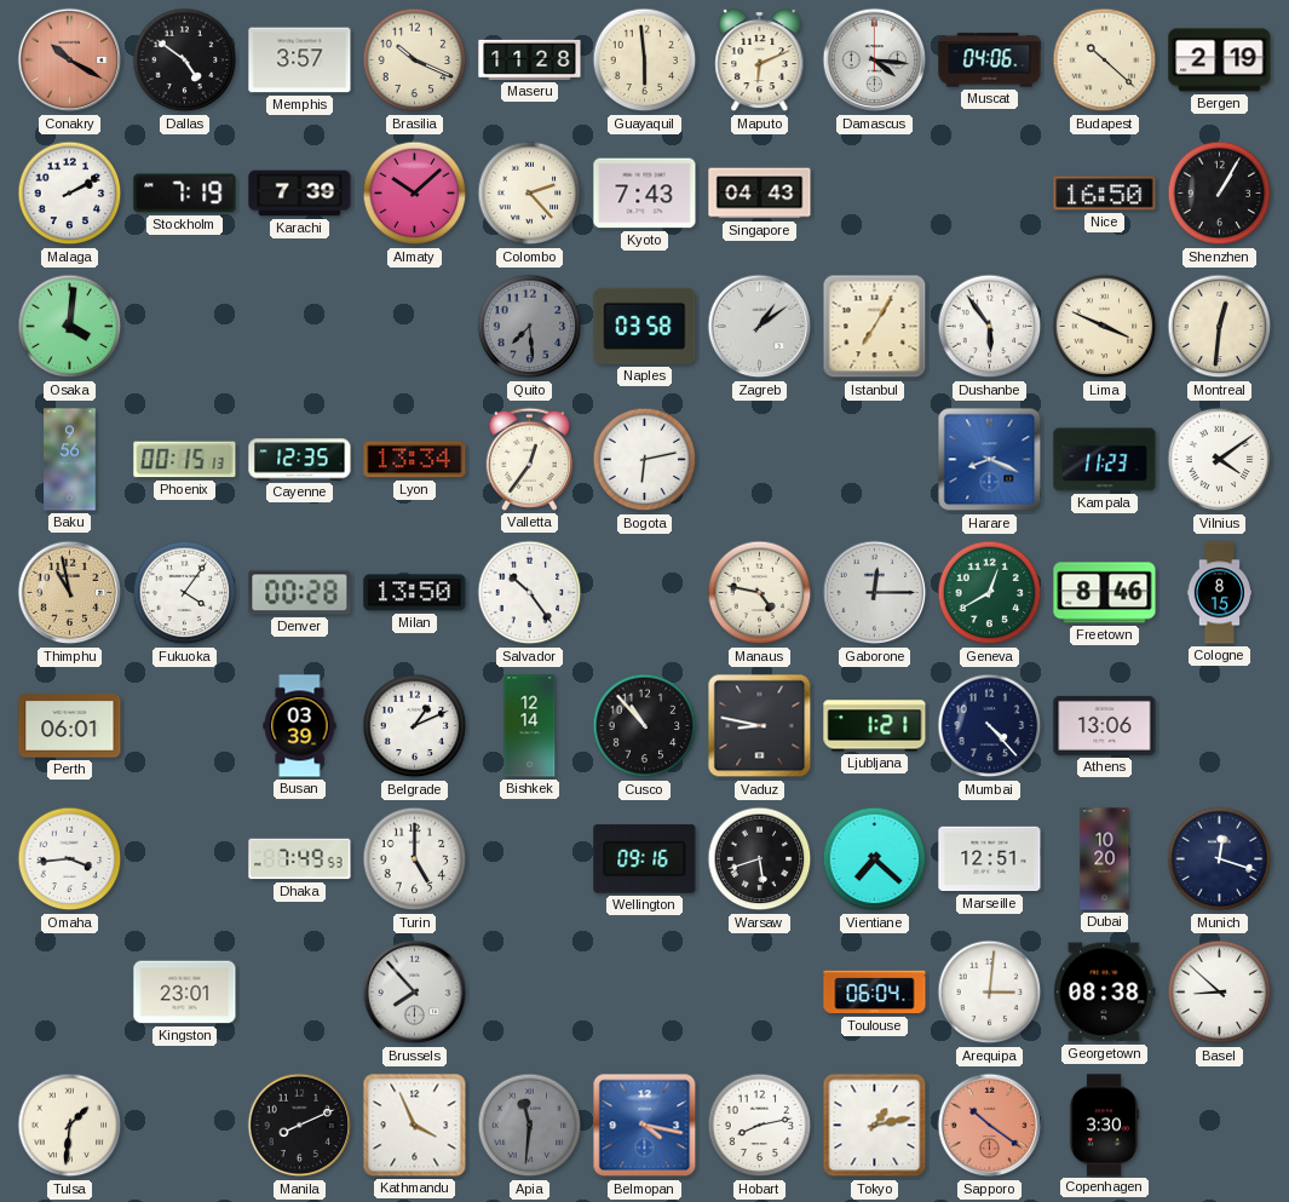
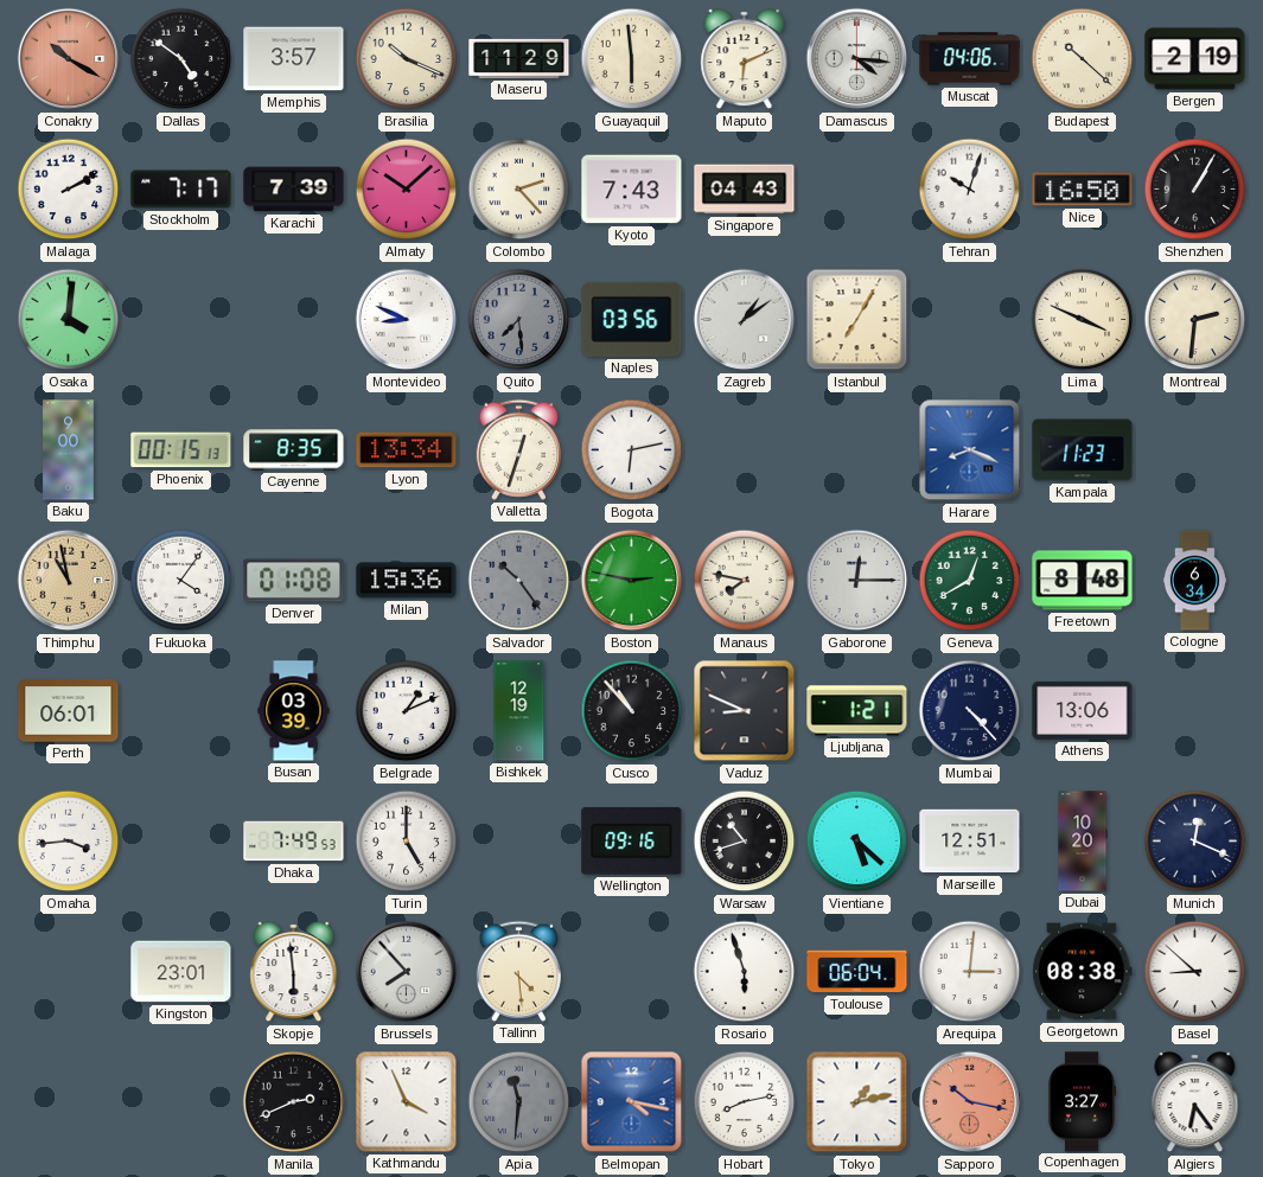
Maseru: 11:28 -> 11:29 (519, 58)
Stockholm: 7:19 -> 7:17 (181, 190)
Tehran: none -> 10:03 (970, 190)
Montevideo: none -> 8:49 (407, 320)
Naples: 03:58 -> 03:56 (632, 319)
Dushanbe: 5:54 -> none (990, 327)
Montreal: 12:31 -> 2:31 (1195, 320)
Baku: 9:56 -> 9:00 (69, 450)
Cayenne: 12:35 -> 8:35 (294, 450)
Valletta: 12:36 -> 12:33 (518, 449)
Vilnius: 4:09 -> none (1220, 460)
Denver: 00:28 -> 01:08 (294, 581)
Milan: 13:50 -> 15:36 (407, 581)
Salvador dial: white -> grey (519, 581)
Boston: none -> 2:47 (632, 581)
Manaus: 4:47 -> 7:47 (745, 581)
Freetown: 8:46 -> 8:48 (1083, 581)
Cologne: 8:15 -> 6:34 (1195, 581)
Bishkek: 12:14 -> 12:19 (519, 711)
Vaduz: 8:47 -> 8:49 (745, 711)
Warsaw: 5:42 -> 10:42 (745, 842)
Vientiane: 7:22 -> 5:22 (857, 842)
Munich: 12:18 -> 12:19 (1195, 842)
Skopje: none -> 5:59 (294, 972)
Tallinn: none -> 4:29 (518, 971)
Rosario: none -> 5:57 (745, 972)
Tulsa: 1:31 -> none (70, 1126)
Manila: 8:11 -> 2:41 (294, 1102)
Sapporo: 10:21 -> 10:17 (970, 1102)
Copenhagen: 3:30 -> 3:27 (1080, 1102)
Algiers: none -> 6:24 (1195, 1102)
